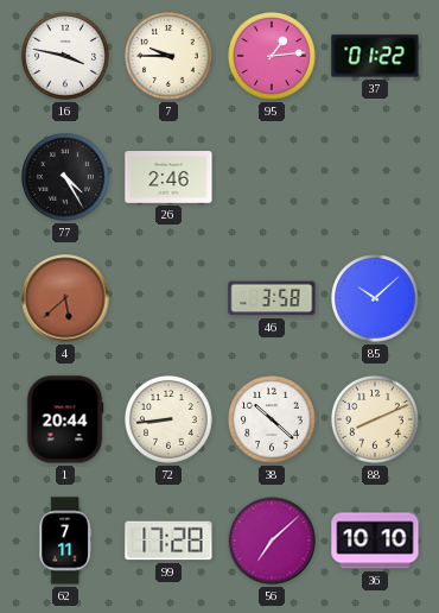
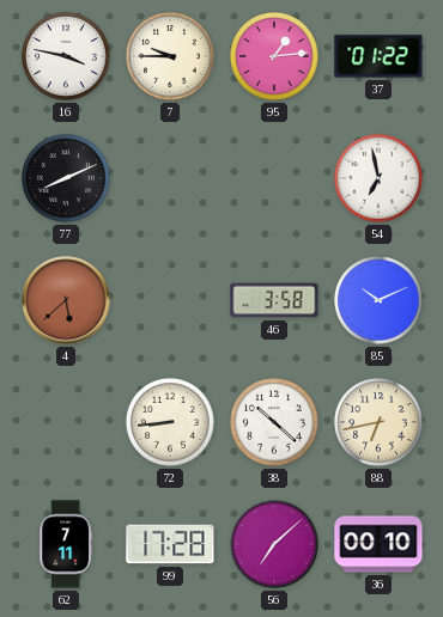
77: 4:25 -> 8:11 (67, 179)
26: 2:46 -> none (168, 177)
54: none -> 6:58 (380, 179)
85: 10:08 -> 10:11 (380, 301)
1: 20:44 -> none (65, 419)
88: 8:11 -> 6:43 (380, 423)
36: 10:10 -> 00:10 (378, 544)
